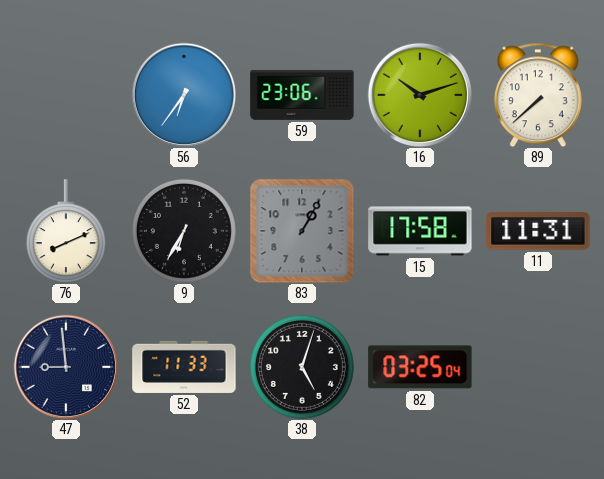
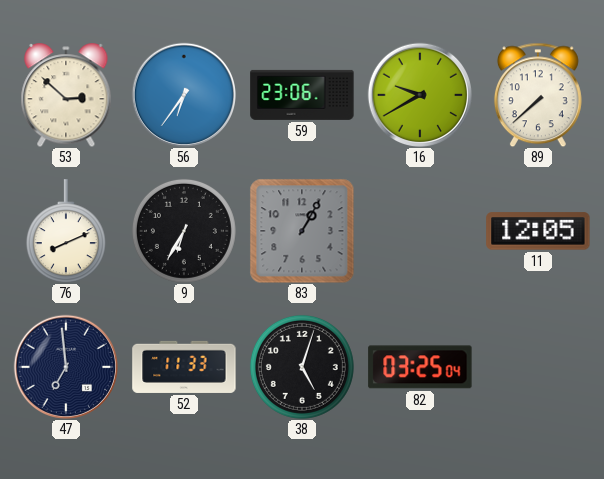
53: none -> 2:52 (66, 95)
16: 10:12 -> 9:40 (419, 94)
15: 17:58 -> none (420, 231)
11: 11:31 -> 12:05 (538, 231)
47: 8:59 -> 6:59 (65, 366)
